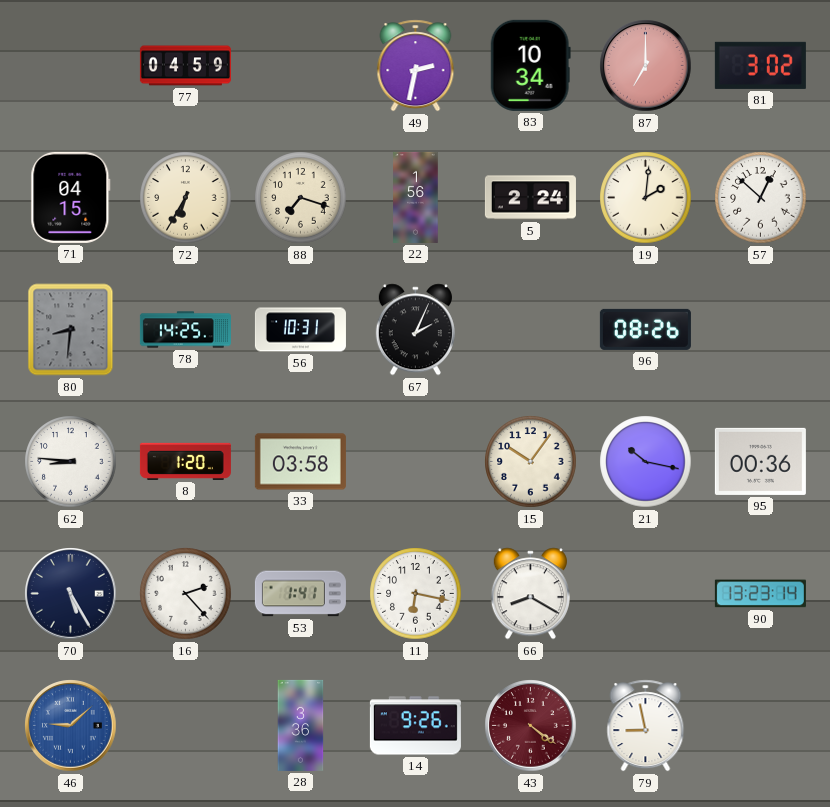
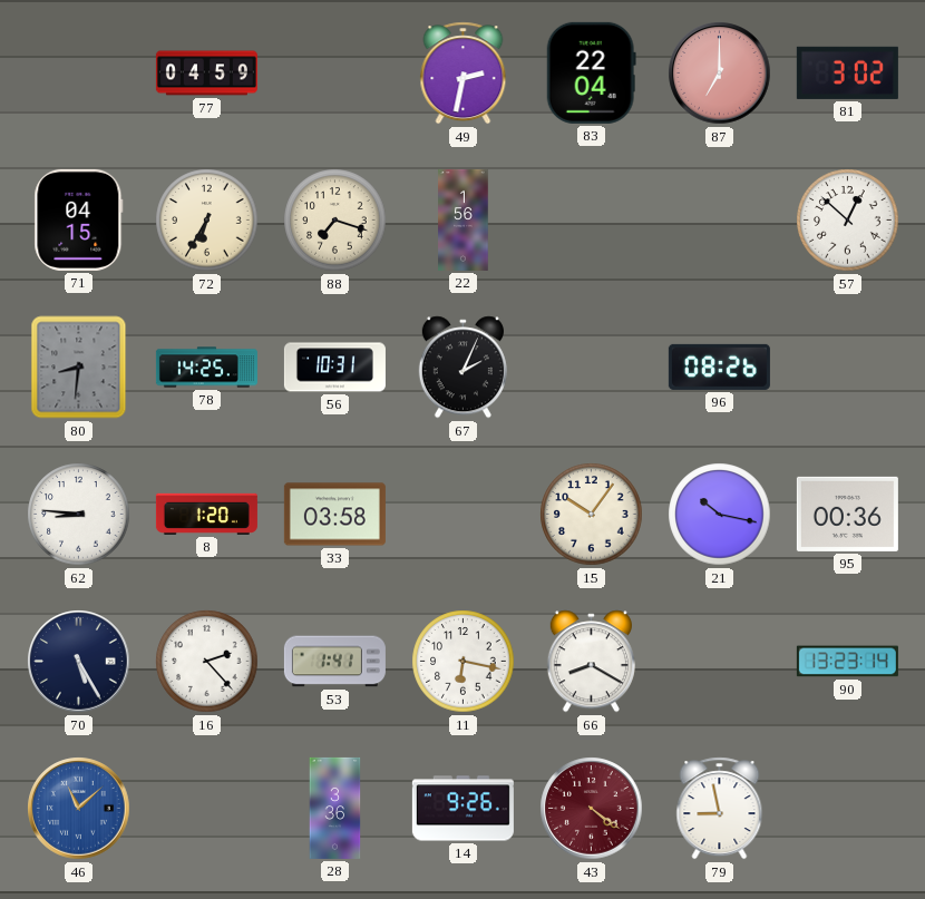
83: 10:34 -> 22:04 (591, 72)
5: 2:24 -> none (530, 198)
19: 2:01 -> none (646, 198)
46: 9:08 -> 11:08 (79, 809)
